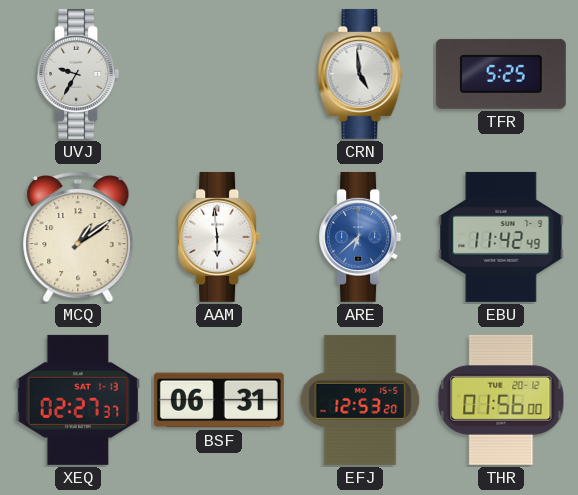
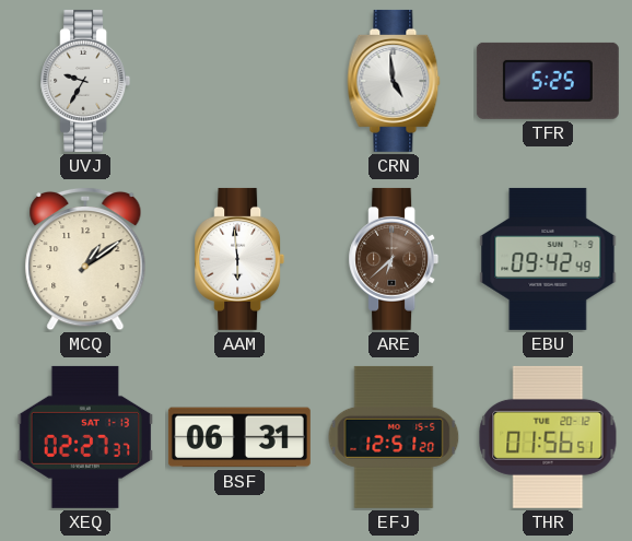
ARE dial: blue -> brown (394, 259)
EBU: 11:42 -> 09:42 (548, 259)
EFJ: 12:53 -> 12:51 (394, 437)
THR: 01:56:00 -> 01:56:51 (548, 437)
